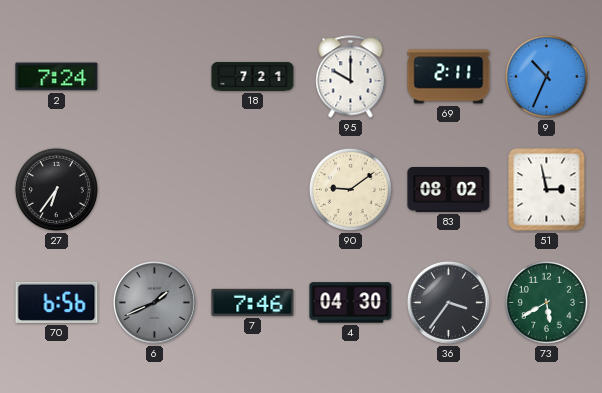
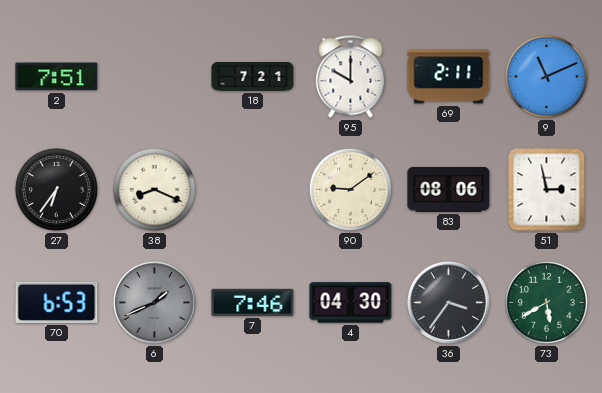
2: 7:24 -> 7:51 (57, 77)
9: 10:34 -> 11:11 (546, 76)
38: none -> 8:19 (154, 189)
83: 08:02 -> 08:06 (449, 190)
70: 6:56 -> 6:53 (57, 302)
